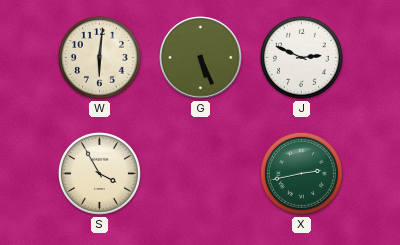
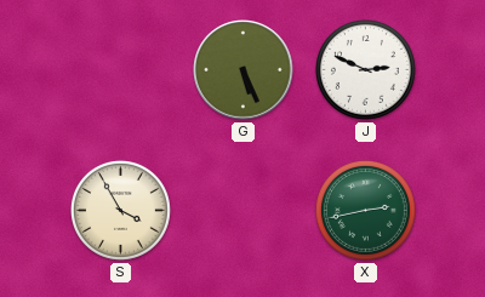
W: 6:01 -> none (99, 57)
